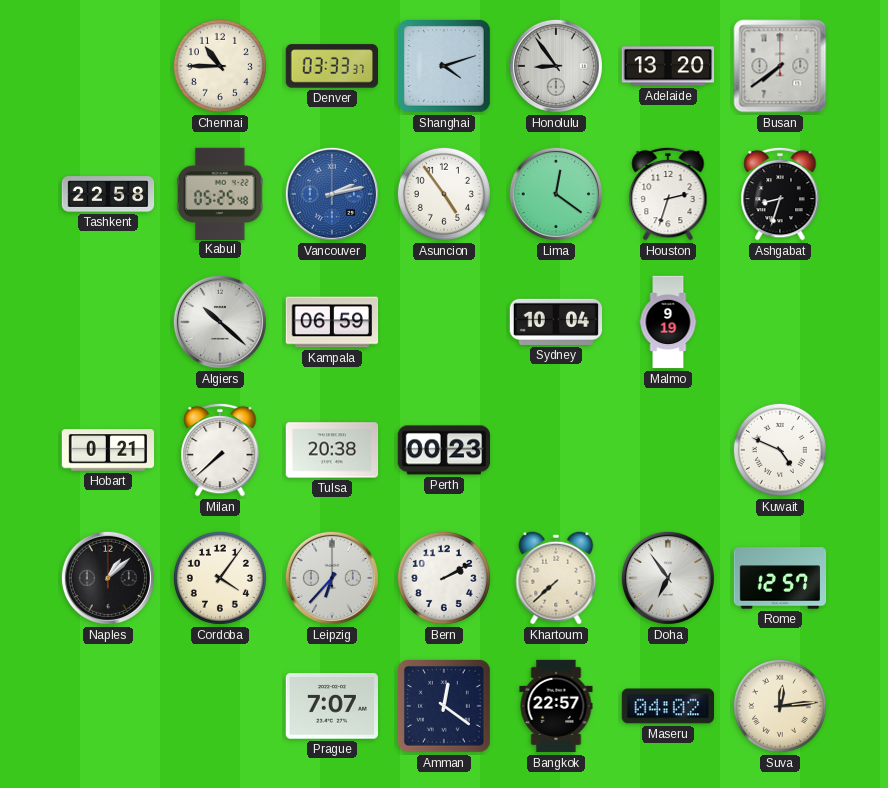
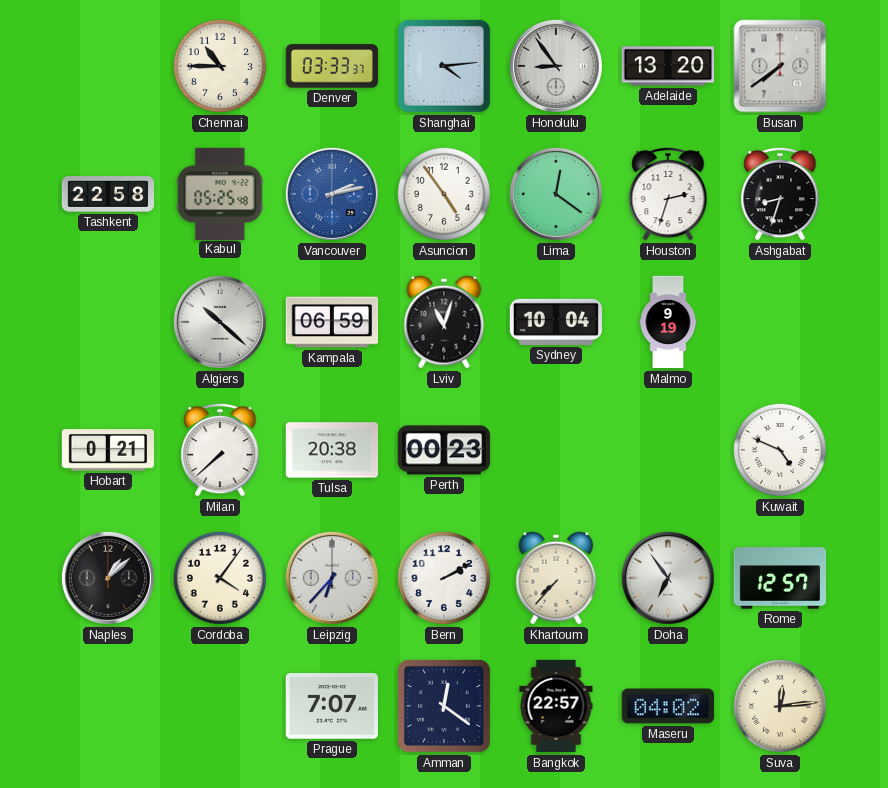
Shanghai: 4:12 -> 4:14 (445, 67)
Lviv: none -> 11:03 (444, 322)
Khartoum: 7:38 -> 7:37 (556, 578)
